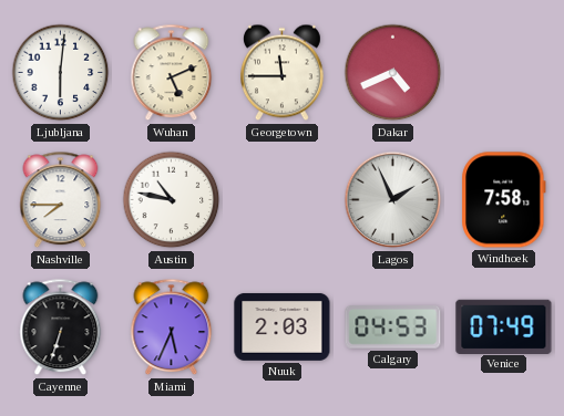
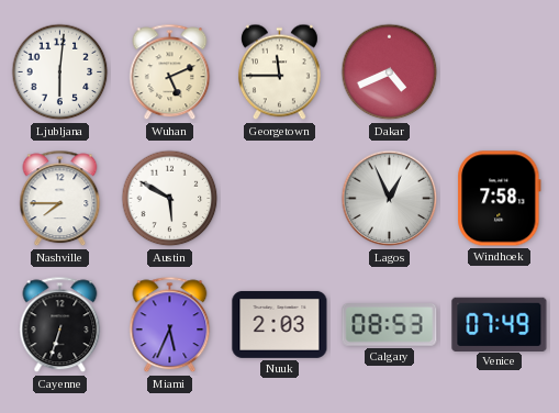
Austin: 10:47 -> 5:50 (170, 199)
Lagos: 1:56 -> 12:56 (390, 199)
Calgary: 04:53 -> 08:53 (390, 325)
